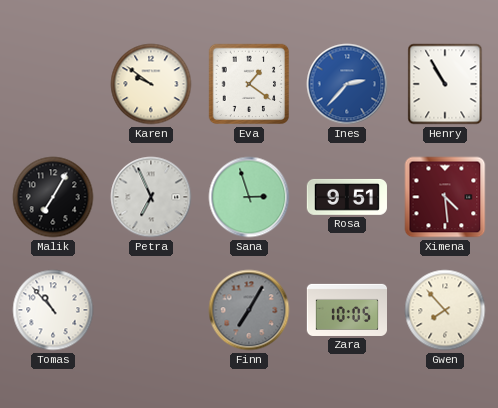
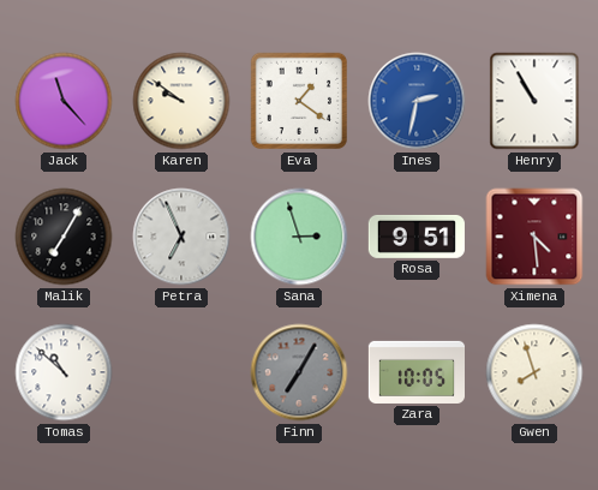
Jack: none -> 11:23 (64, 101)
Ines: 2:37 -> 2:32 (417, 101)
Tomas: 10:53 -> 10:52 (64, 372)
Gwen: 7:53 -> 7:57 (534, 372)
